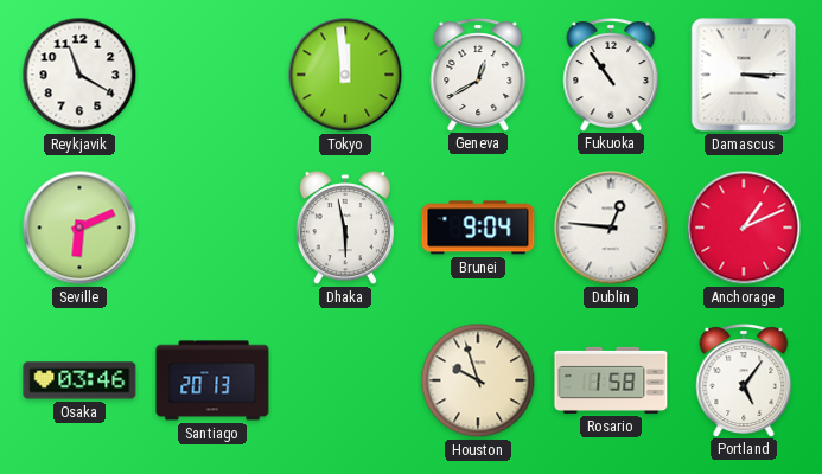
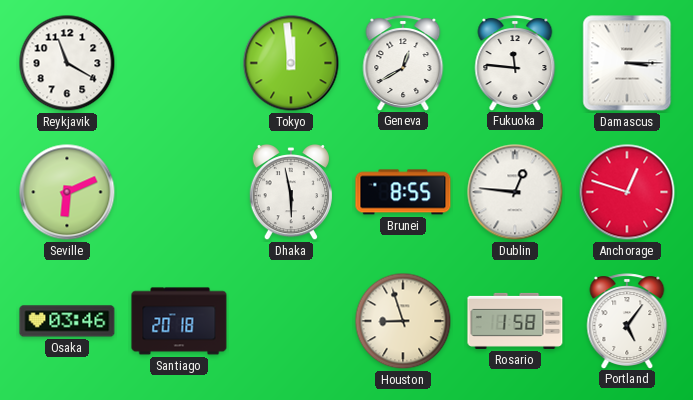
Fukuoka: 10:54 -> 11:46 (515, 63)
Brunei: 9:04 -> 8:55 (403, 192)
Anchorage: 1:11 -> 12:48 (627, 192)
Santiago: 20:13 -> 20:18 (179, 321)
Houston: 9:57 -> 8:57 (403, 321)
